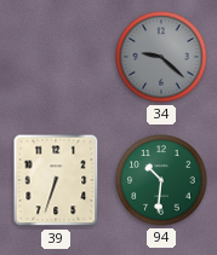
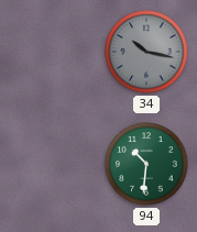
34: 9:22 -> 10:17 (146, 52)
39: 6:33 -> none (56, 180)
